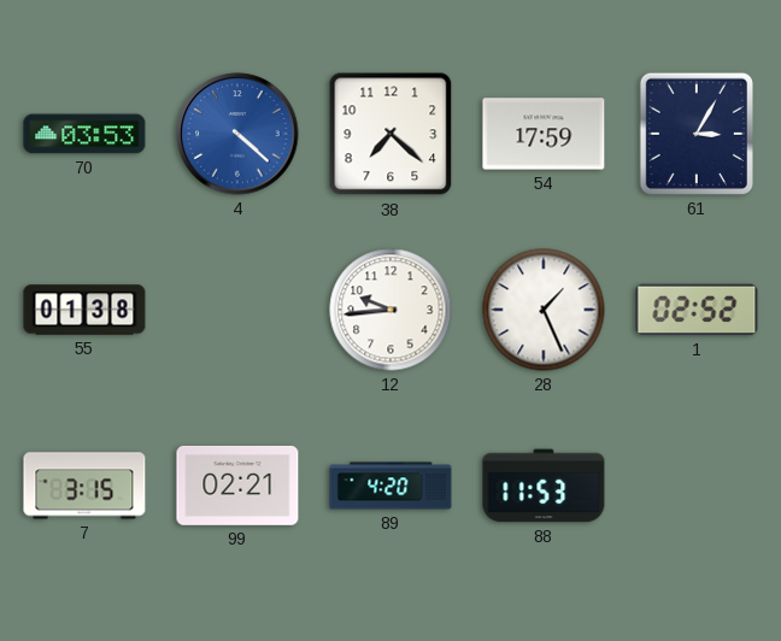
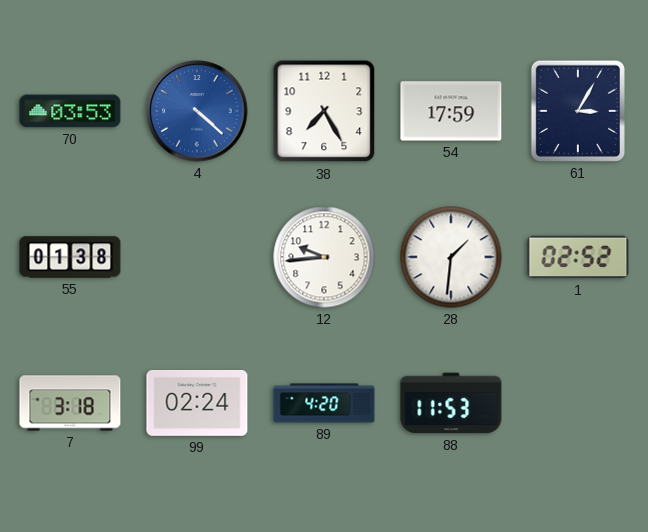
38: 7:22 -> 7:25 (324, 111)
28: 1:26 -> 1:31 (451, 257)
7: 3:15 -> 3:18 (70, 403)
99: 02:21 -> 02:24 (197, 403)
